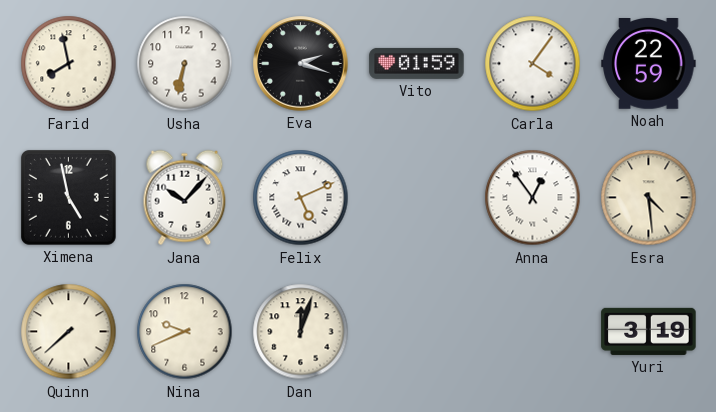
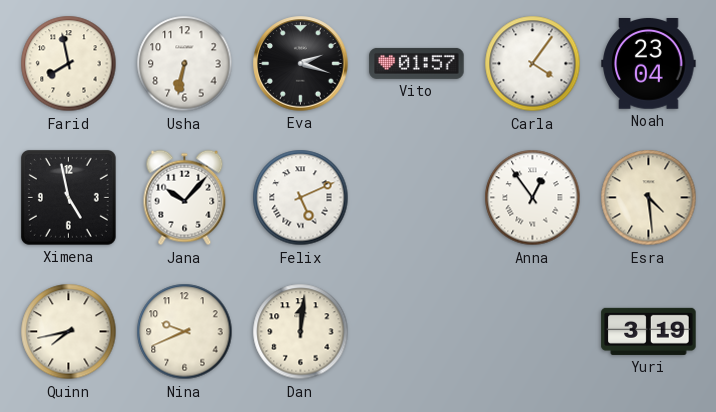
Vito: 01:59 -> 01:57 (417, 63)
Noah: 22:59 -> 23:04 (649, 64)
Quinn: 7:38 -> 7:43 (69, 332)
Dan: 12:03 -> 12:01 (301, 332)
